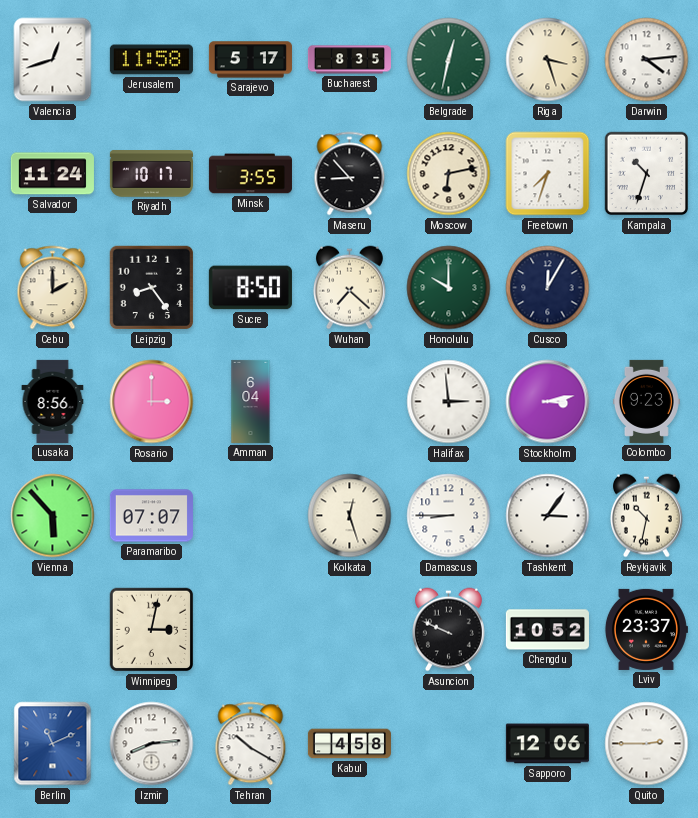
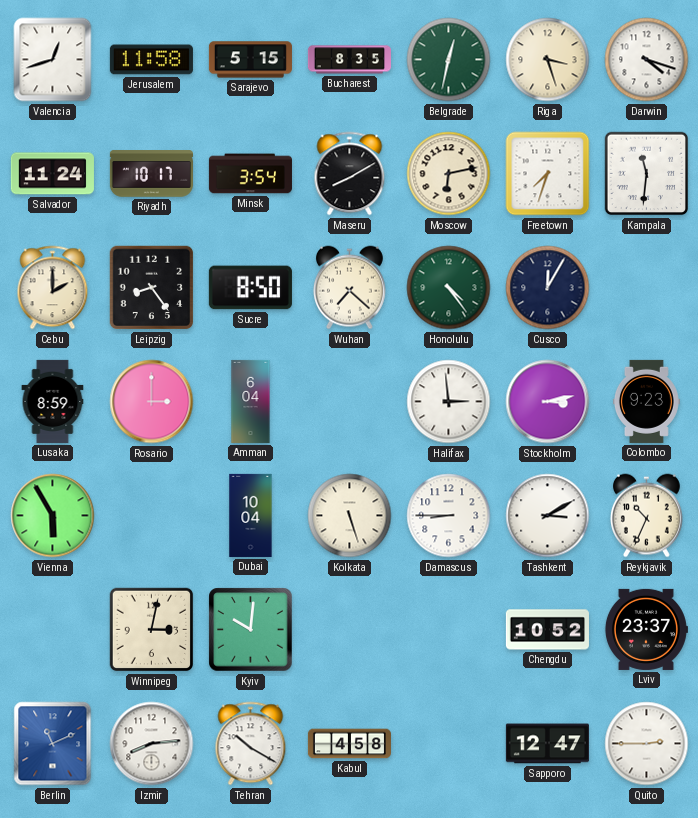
Sarajevo: 5:17 -> 5:15 (250, 60)
Darwin: 4:14 -> 4:18 (647, 60)
Minsk: 3:55 -> 3:54 (250, 174)
Maseru: 8:53 -> 8:10 (350, 174)
Kampala: 10:33 -> 11:31 (647, 174)
Honolulu: 10:00 -> 4:24 (449, 288)
Lusaka: 8:56 -> 8:59 (53, 401)
Vienna: 5:53 -> 5:55 (53, 516)
Paramaribo: 07:07 -> none (151, 516)
Dubai: none -> 10:04 (251, 515)
Kolkata: 12:27 -> 5:27 (350, 516)
Tashkent: 3:06 -> 3:10 (548, 516)
Reykjavik: 10:32 -> 10:34 (646, 516)
Kyiv: none -> 10:01 (251, 630)
Asuncion: 9:49 -> none (448, 630)
Sapporo: 12:06 -> 12:47 (547, 744)
